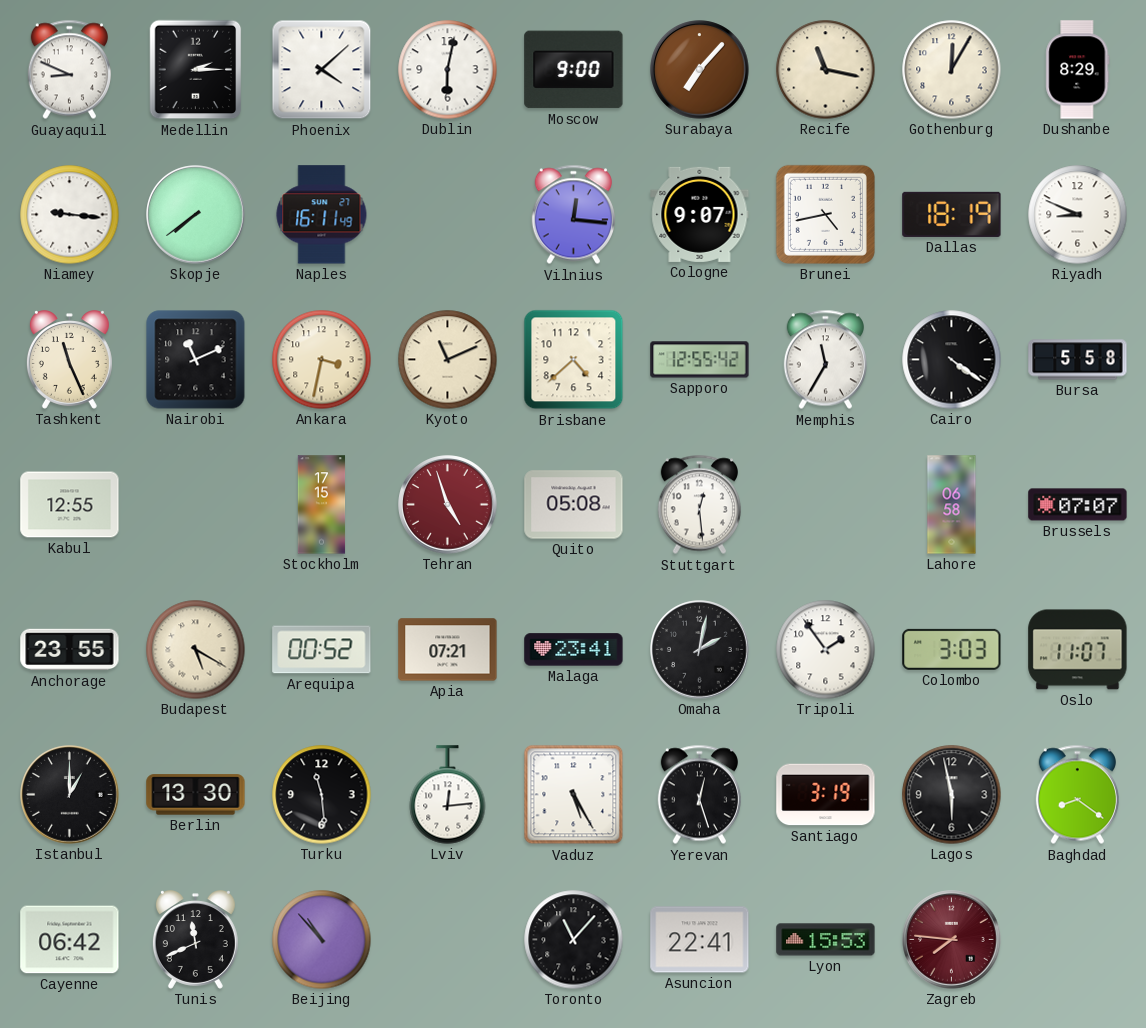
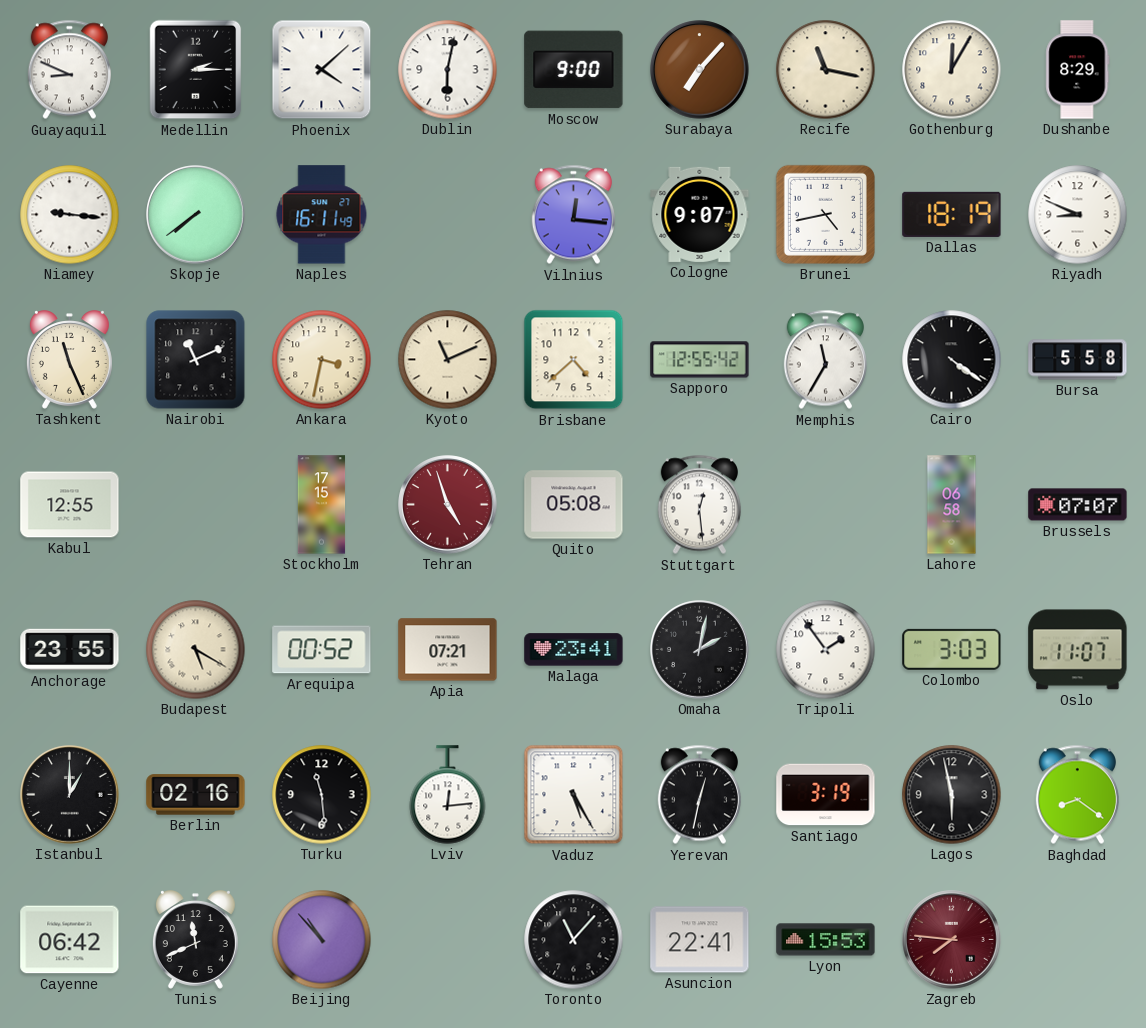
Berlin: 13:30 -> 02:16 (196, 795)
Yerevan: 12:27 -> 12:32 (699, 795)
